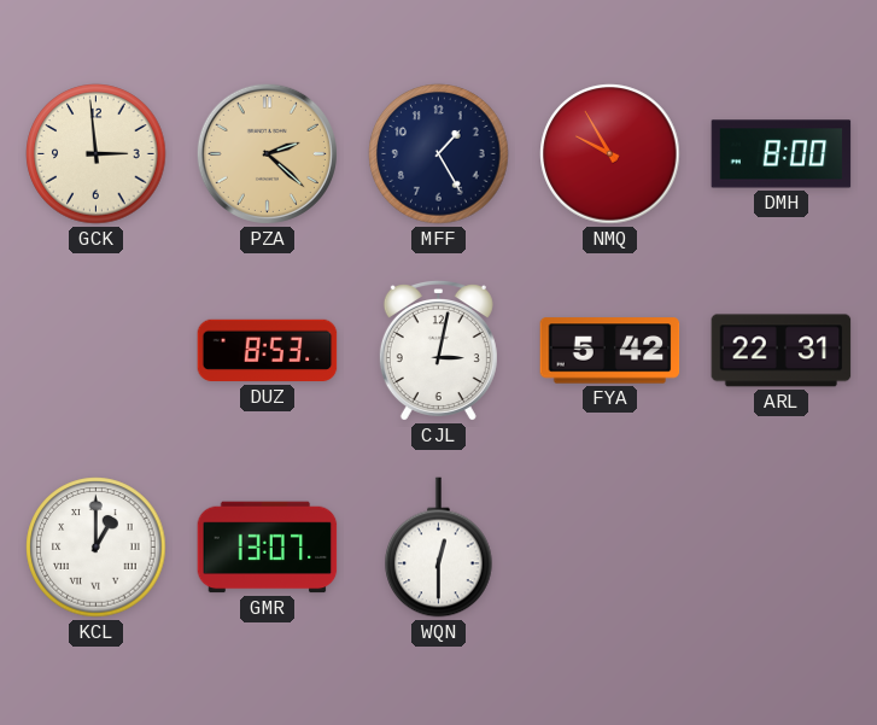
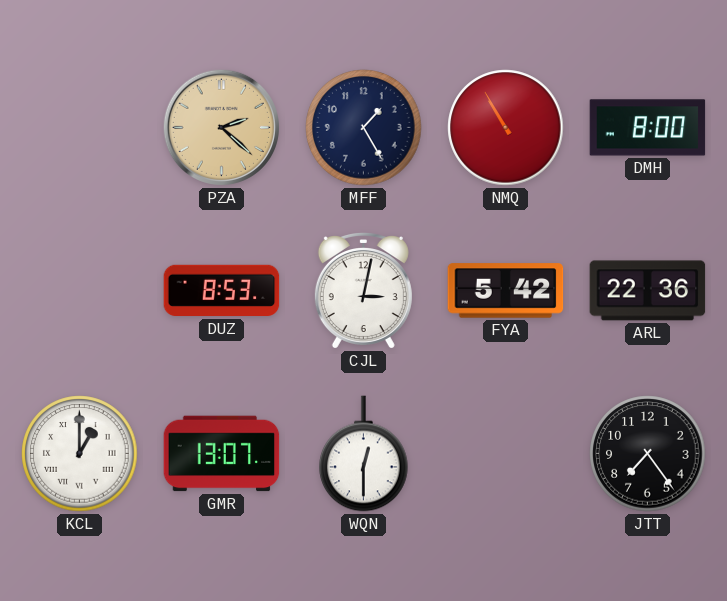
GCK: 2:59 -> none (97, 154)
NMQ: 9:55 -> 10:55 (506, 128)
ARL: 22:31 -> 22:36 (648, 291)
JTT: none -> 7:24 (648, 454)
